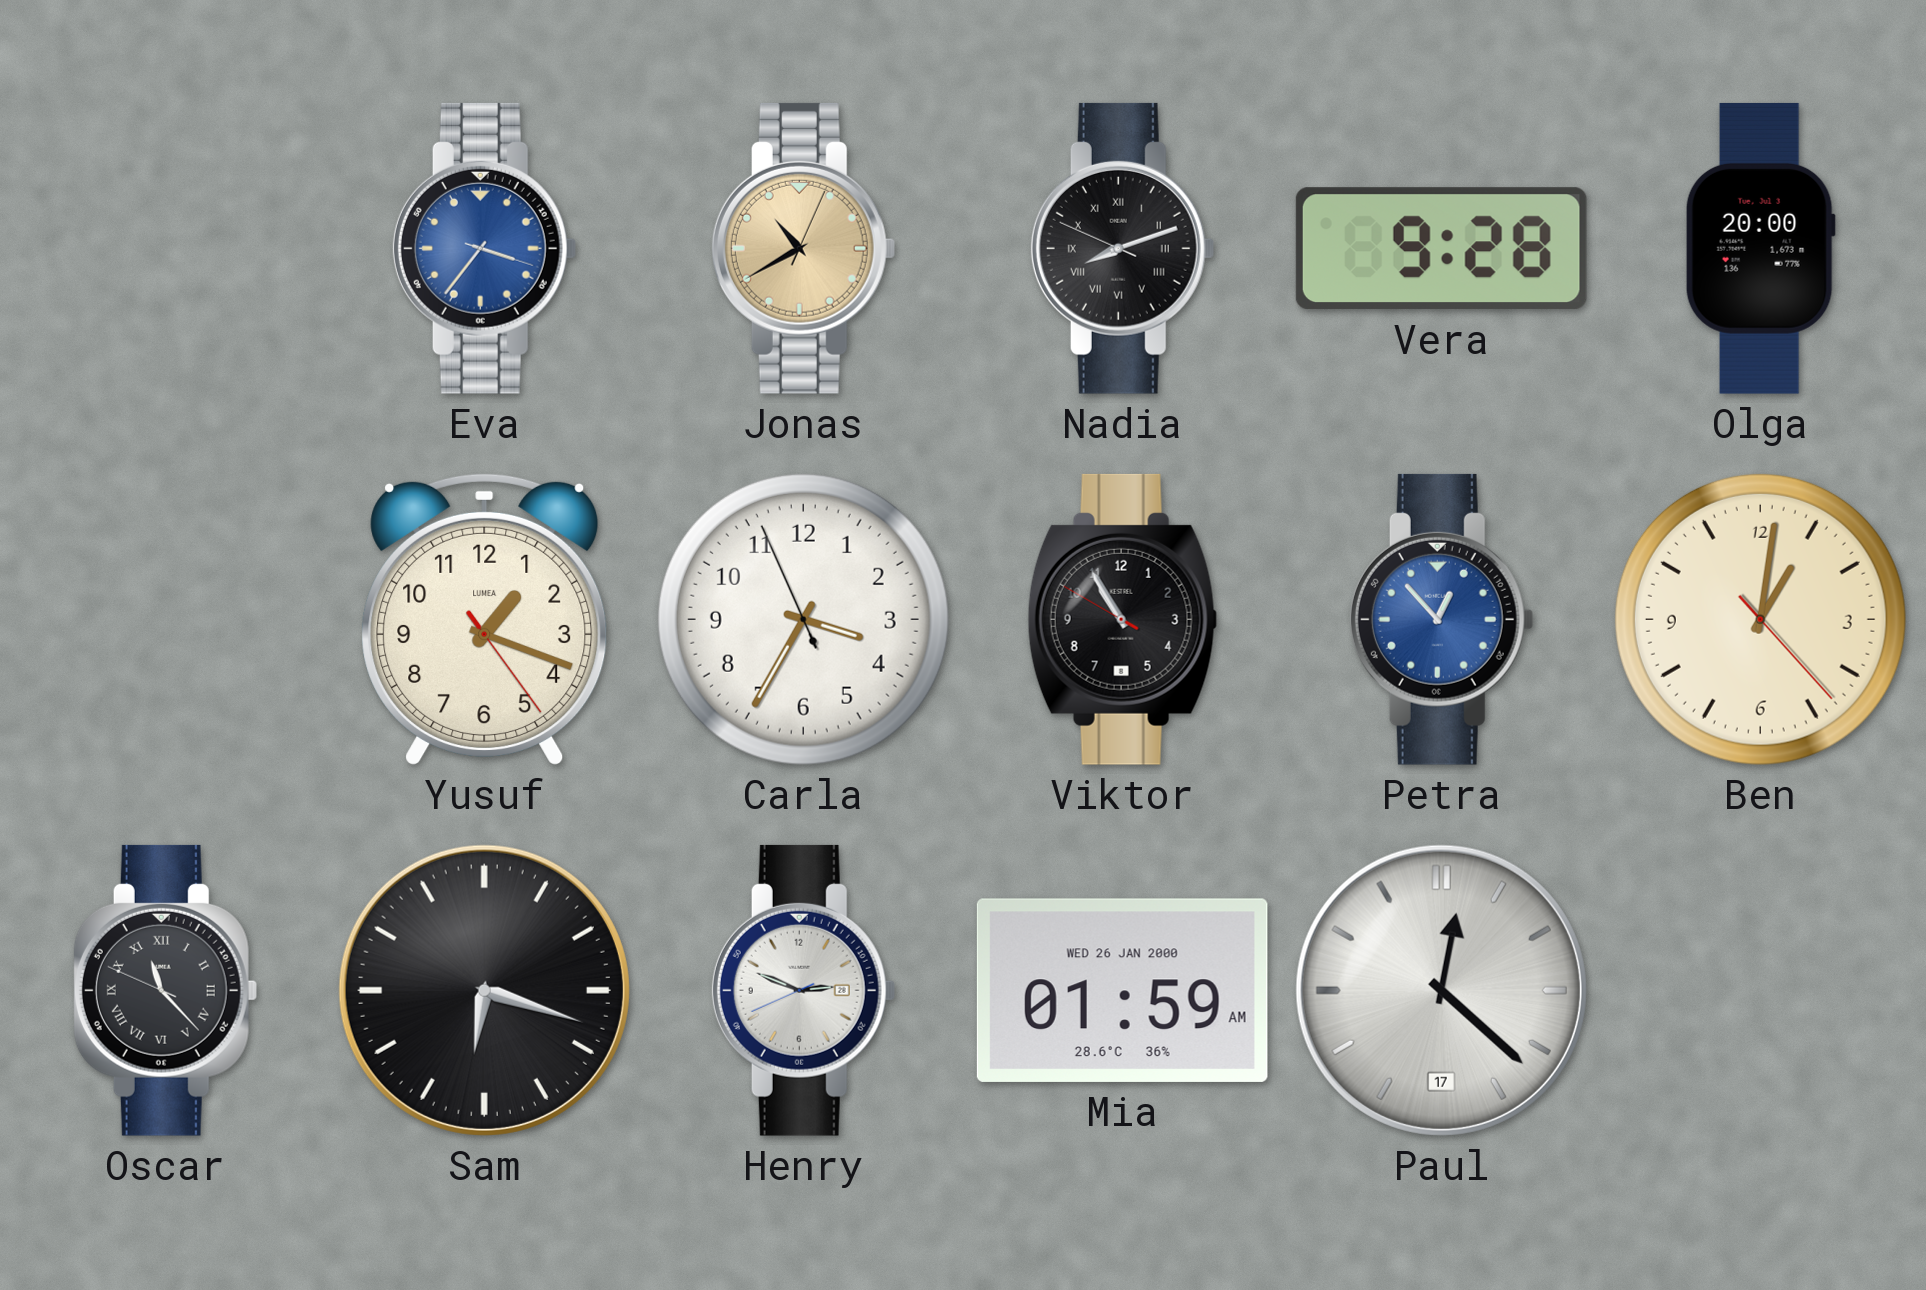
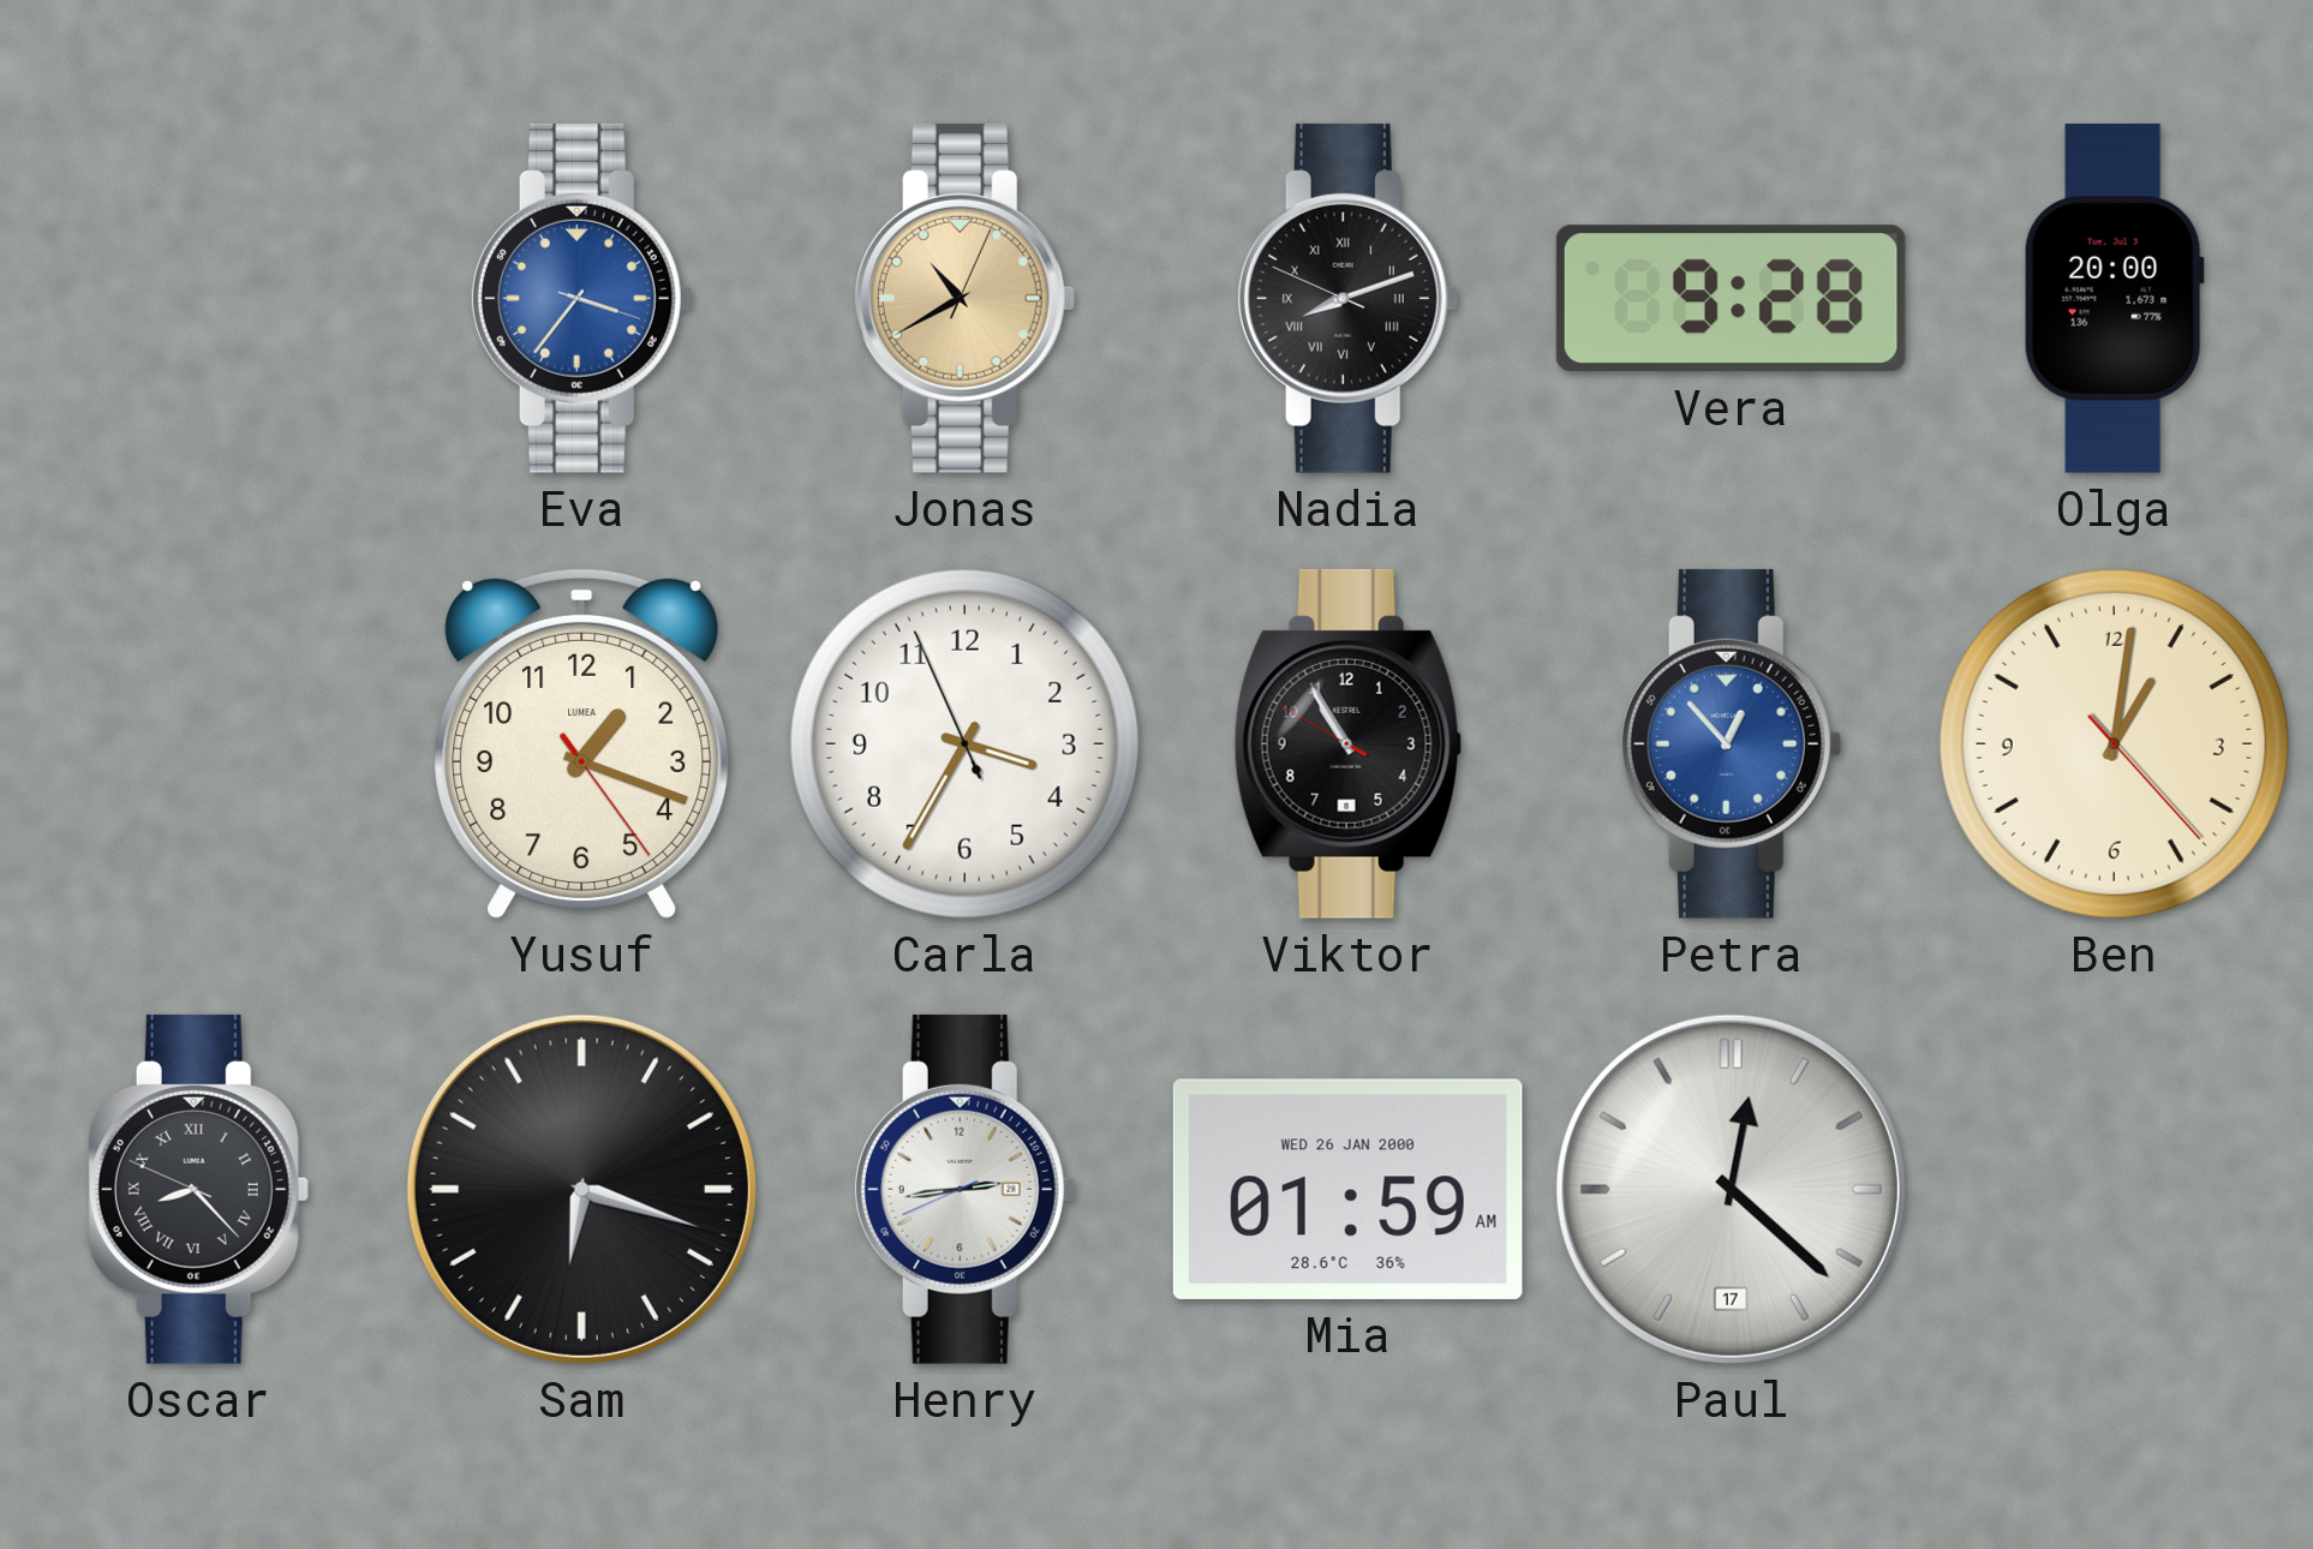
Oscar: 11:22 -> 8:22 (198, 1189)
Henry: 2:48 -> 2:43 (964, 1189)
